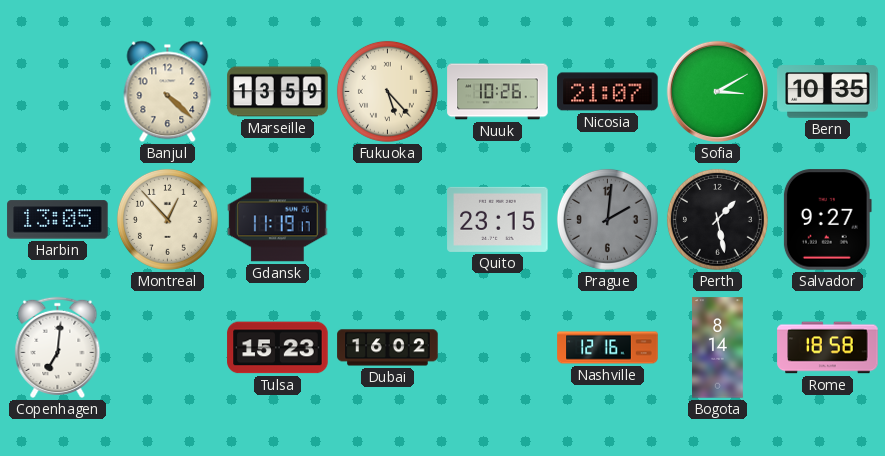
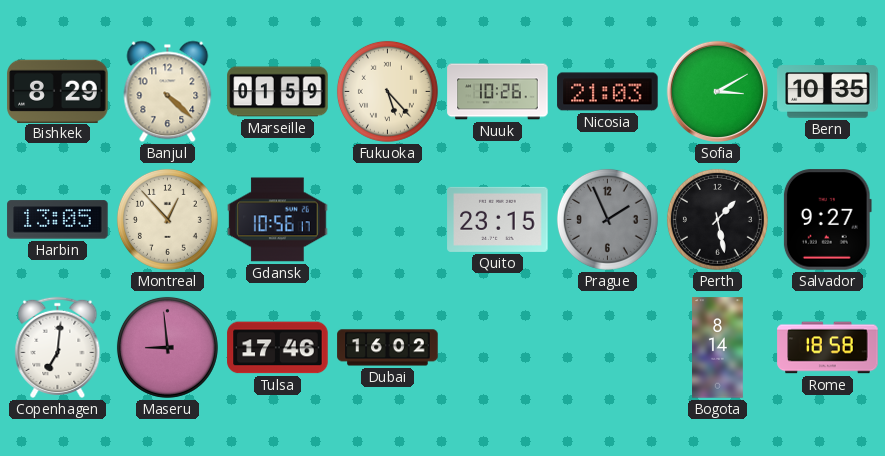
Bishkek: none -> 8:29 (58, 91)
Marseille: 13:59 -> 01:59 (278, 92)
Nicosia: 21:07 -> 21:03 (608, 92)
Gdansk: 11:19 -> 10:56 (278, 220)
Prague: 2:01 -> 1:56 (607, 219)
Maseru: none -> 8:59 (167, 347)
Tulsa: 15:23 -> 17:46 (278, 348)
Nashville: 12:16 -> none (608, 348)
